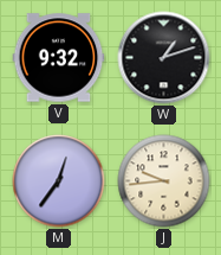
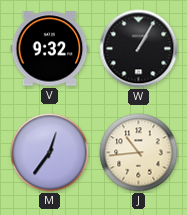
W: 1:12 -> 1:05 (139, 49)
J: 9:44 -> 10:44 (139, 153)
